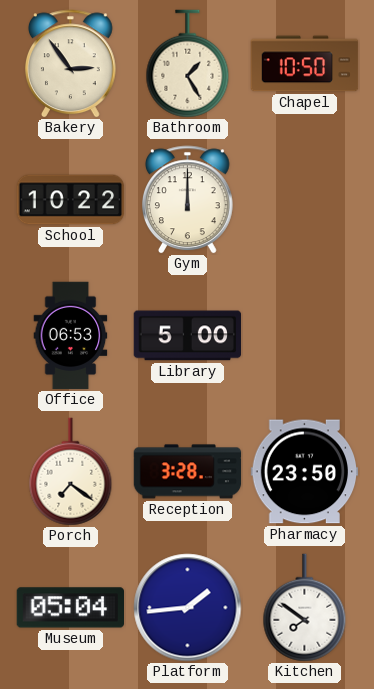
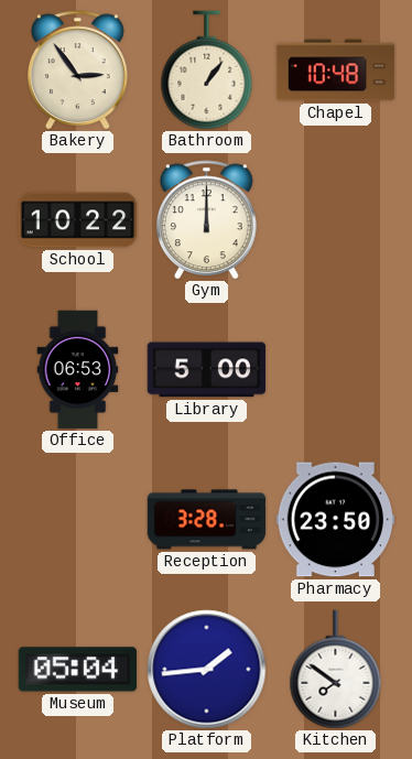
Bathroom: 1:25 -> 1:06 (207, 71)
Chapel: 10:50 -> 10:48 (336, 71)
Porch: 7:21 -> none (71, 472)
